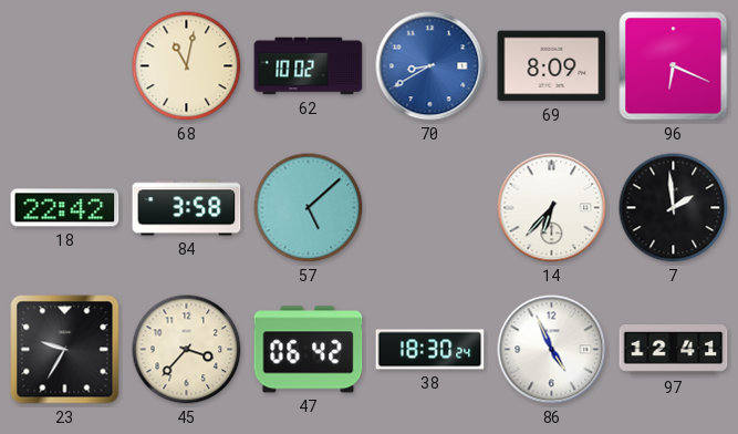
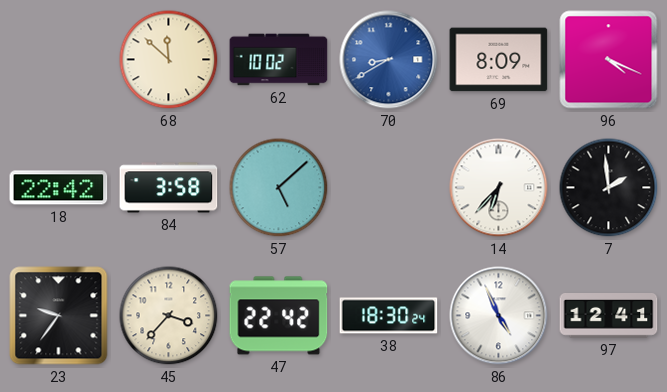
68: 11:02 -> 11:52 (169, 60)
96: 6:19 -> 4:19 (609, 60)
23: 9:35 -> 9:36 (59, 316)
47: 06:42 -> 22:42 (279, 316)
